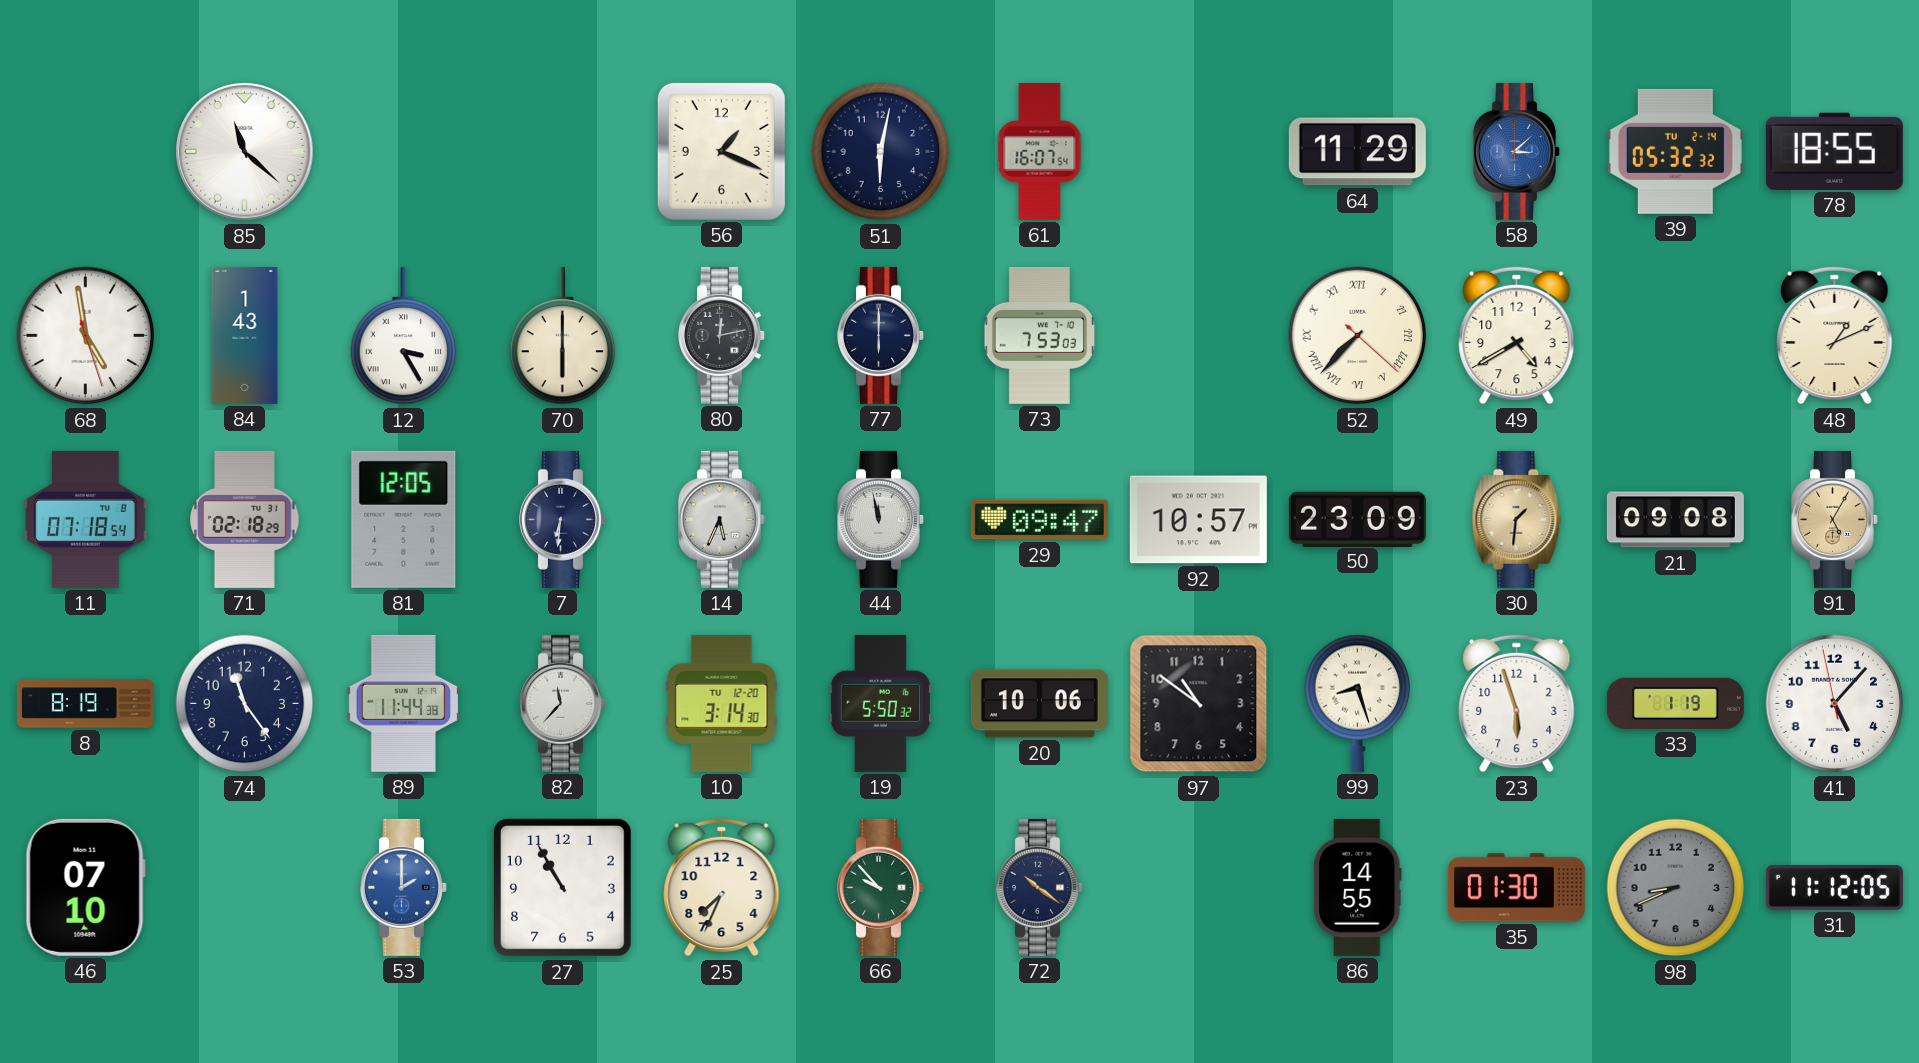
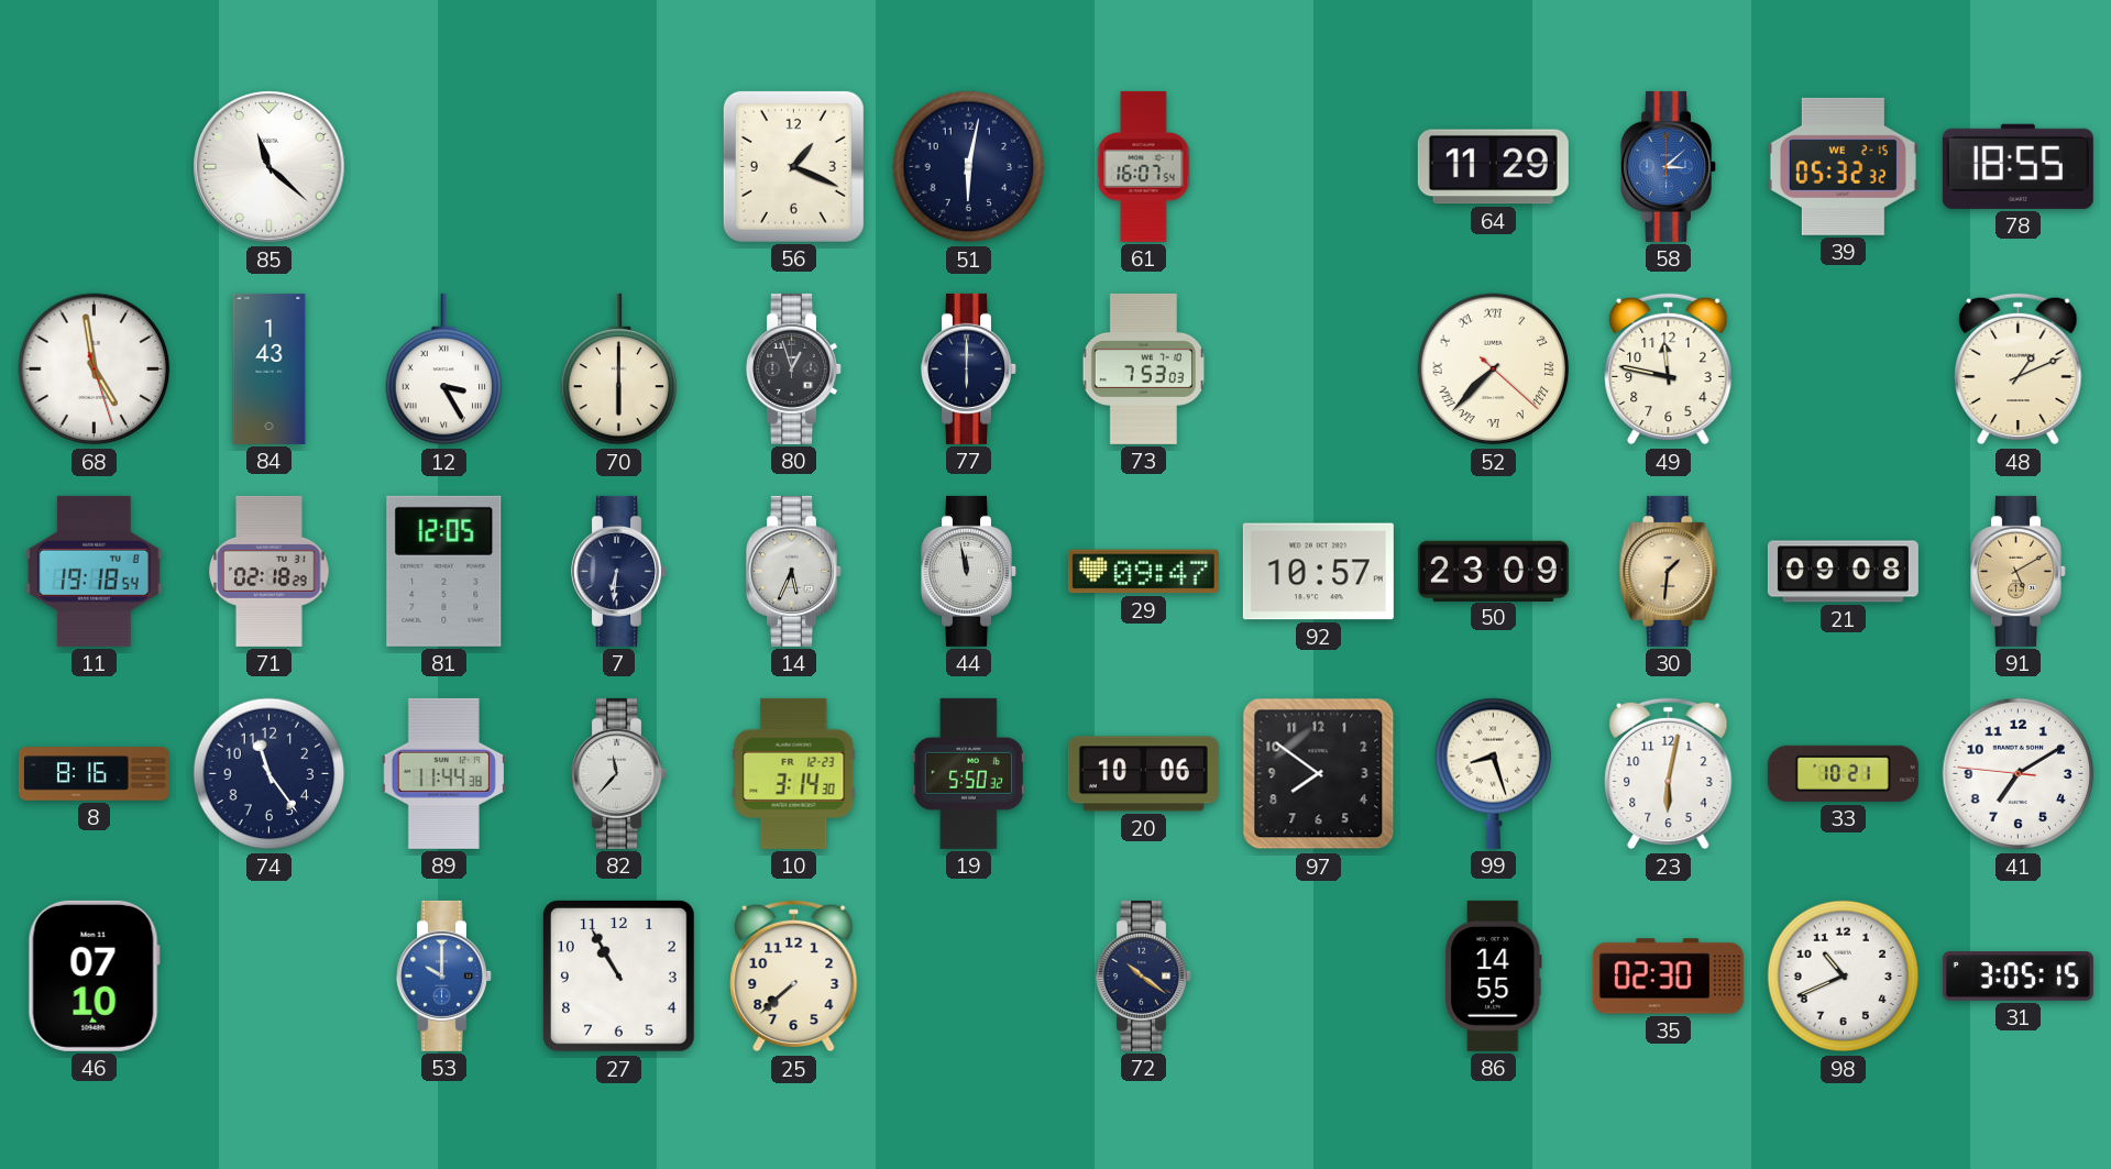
39 date: TU 2-14 -> WE 2-15 (1843, 166)
80: 12:13 -> 12:57 (794, 368)
49: 4:40 -> 11:47 (1669, 370)
11: 07:18 -> 19:18 (95, 571)
91: 5:05 -> 5:10 (2019, 571)
8: 8:19 -> 8:16 (94, 774)
10 date: TU 12-20 -> FR 12-23 (794, 773)
97: 10:51 -> 7:51 (1319, 774)
23: 5:57 -> 6:02 (1669, 774)
33: 1:19 -> 10:21 (1843, 773)
41: 5:06 -> 7:09 (2019, 774)
53: 2:00 -> 10:00 (444, 975)
25: 7:34 -> 7:38 (794, 977)
66: 9:53 -> none (881, 887)
35: 01:30 -> 02:30 (1668, 977)
98: 8:41 -> 10:41 (1844, 977)
98 dial: grey -> white (1844, 977)
31: 11:12 -> 3:05 (2017, 977)
